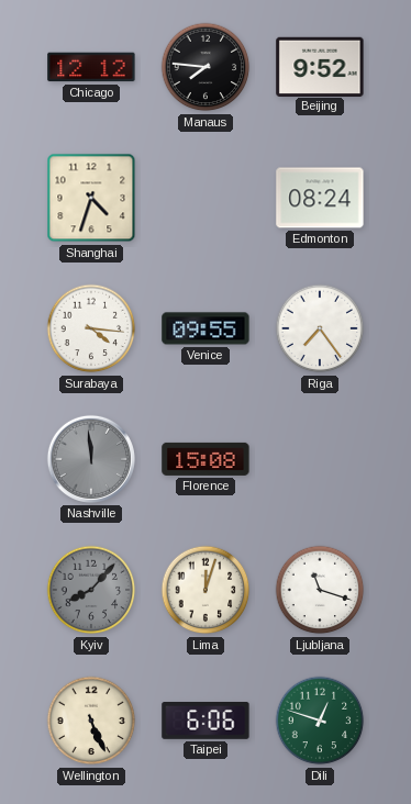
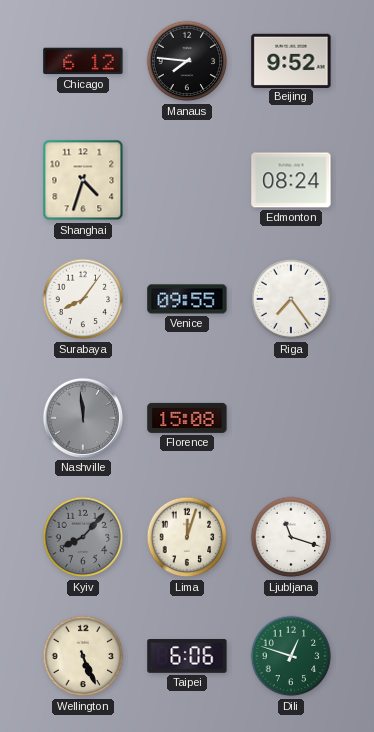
Chicago: 12:12 -> 6:12 (83, 61)
Surabaya: 4:16 -> 8:06 (83, 299)
